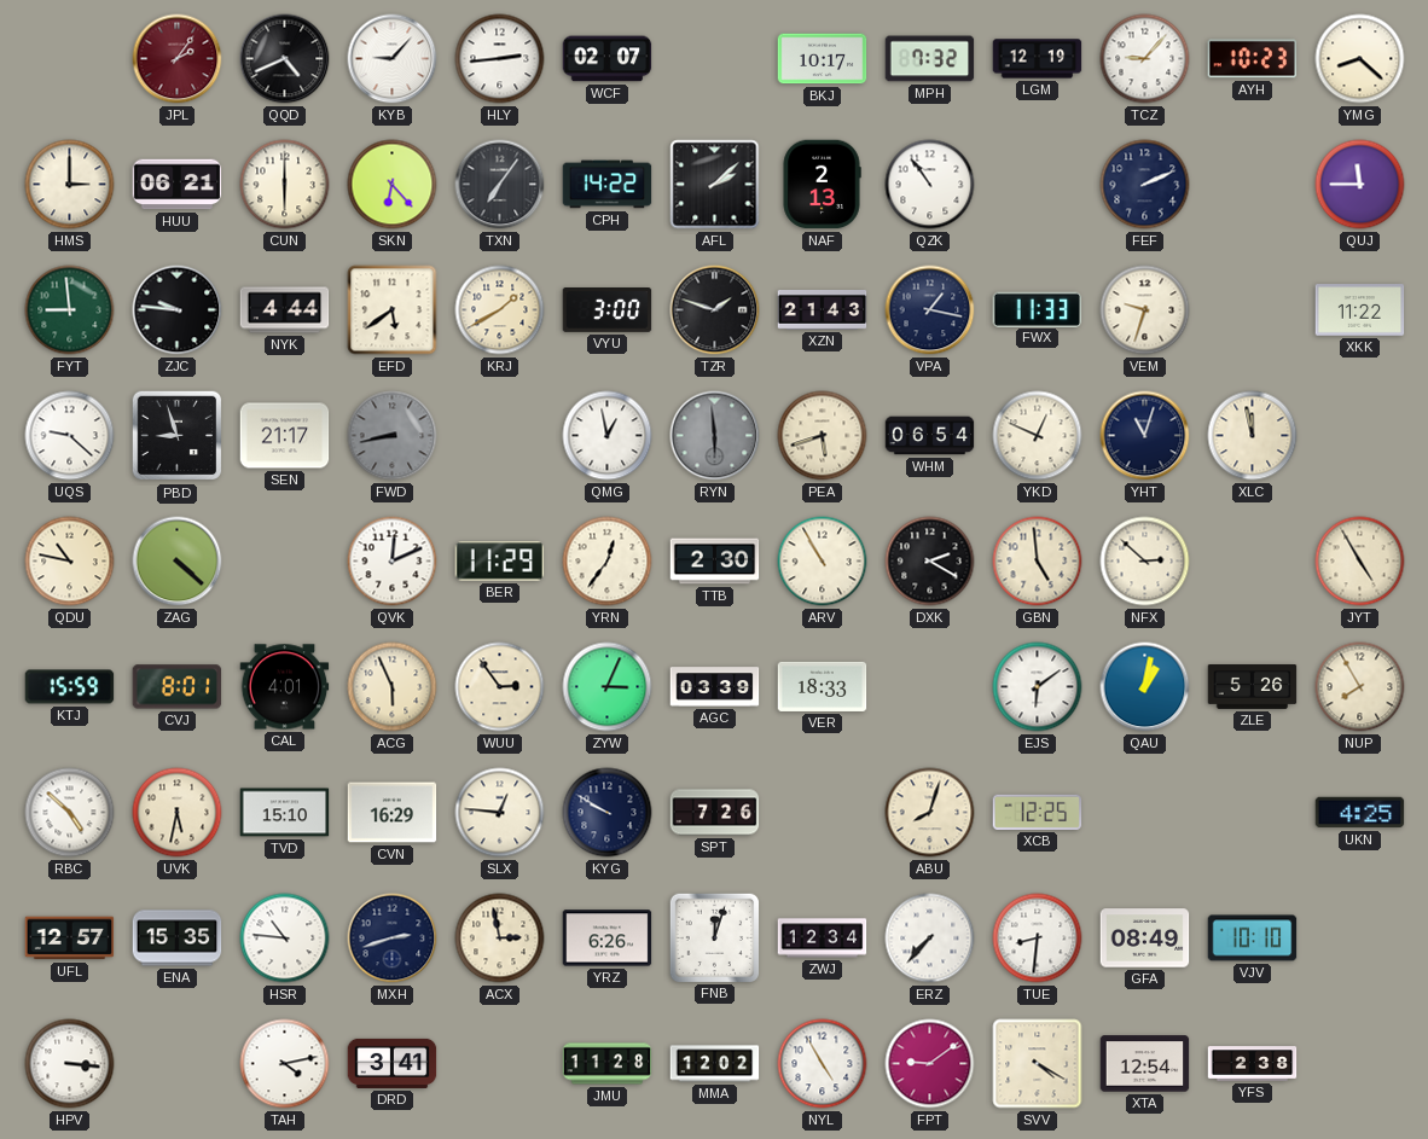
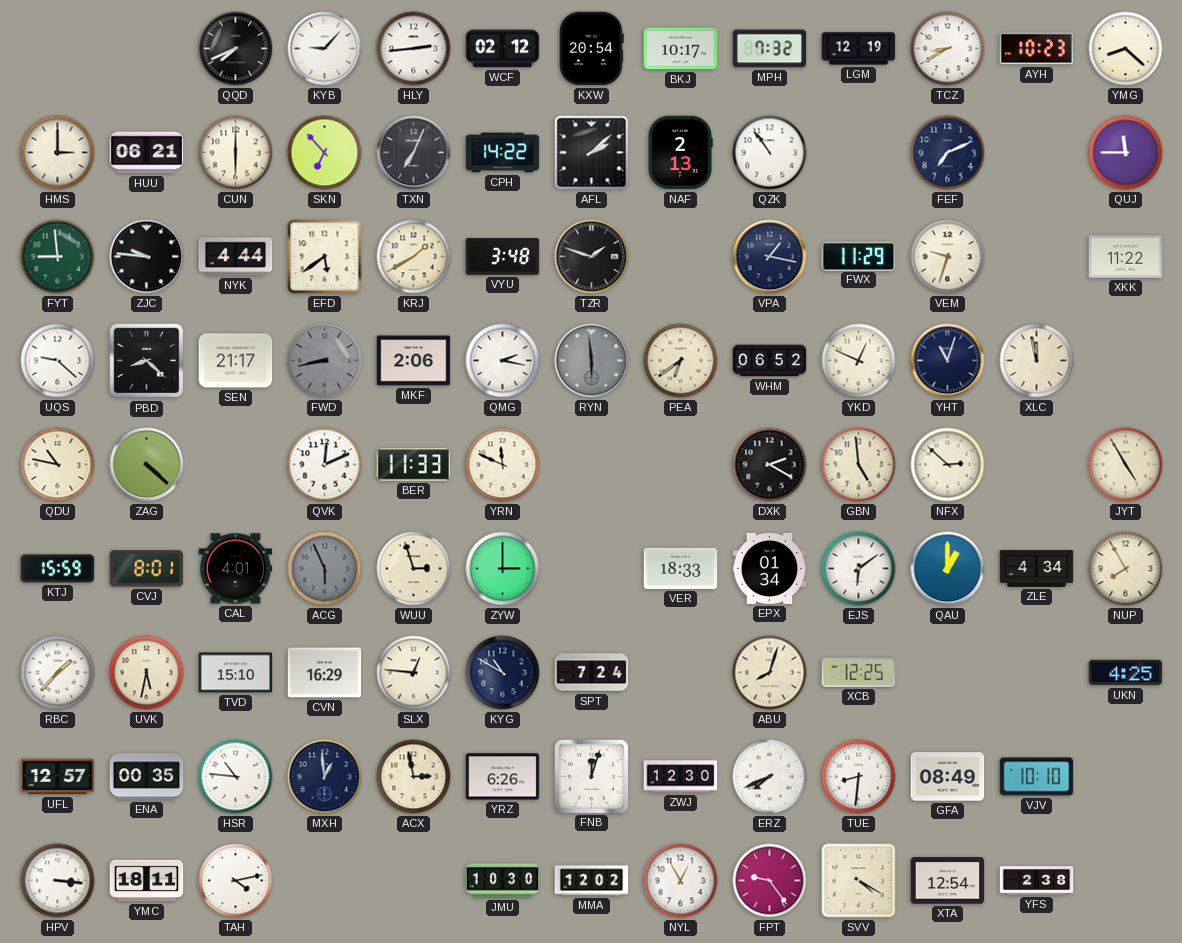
JPL: 2:06 -> none (178, 59)
QQD: 4:41 -> 7:41 (236, 49)
WCF: 02:07 -> 02:12 (503, 49)
KXW: none -> 20:54 (592, 49)
TCZ: 9:07 -> 8:40 (948, 49)
SKN: 6:23 -> 6:53 (325, 153)
TXN: 7:06 -> 7:04 (414, 153)
FEF: 2:11 -> 7:11 (948, 153)
VYU: 3:00 -> 3:48 (503, 257)
XZN: 21:43 -> none (823, 310)
FWX: 11:33 -> 11:29 (859, 256)
PBD: 8:57 -> 8:22 (147, 361)
MKF: none -> 2:06 (414, 361)
QMG: 12:58 -> 2:17 (503, 361)
PEA: 5:42 -> 6:39 (681, 361)
WHM: 06:54 -> 06:52 (770, 361)
BER: 11:29 -> 11:33 (414, 465)
YRN: 12:36 -> 11:49 (503, 465)
TTB: 2:30 -> none (715, 562)
ARV: 10:55 -> none (823, 562)
ACG dial: cream -> grey (325, 569)
WUU: 2:54 -> 2:57 (414, 569)
ZYW: 3:04 -> 3:00 (503, 569)
AGC: 03:39 -> none (715, 687)
EPX: none -> 01:34 (770, 568)
QAU: 1:02 -> 1:00 (948, 569)
ZLE: 5:26 -> 4:34 (1037, 569)
RBC: 4:52 -> 1:37 (58, 673)
KYG: 9:50 -> 10:50 (503, 673)
SPT: 7:26 -> 7:24 (592, 673)
ENA: 15:35 -> 00:35 (147, 777)
MXH: 2:42 -> 12:59 (325, 777)
ZWJ: 12:34 -> 12:30 (681, 777)
ERZ: 7:37 -> 7:41 (770, 777)
YMC: none -> 18:11 (147, 881)
DRD: 3:41 -> none (393, 1063)
JMU: 11:28 -> 10:30 (503, 881)
NYL: 4:55 -> 12:55 (681, 881)
FPT: 9:09 -> 9:24 (770, 881)
